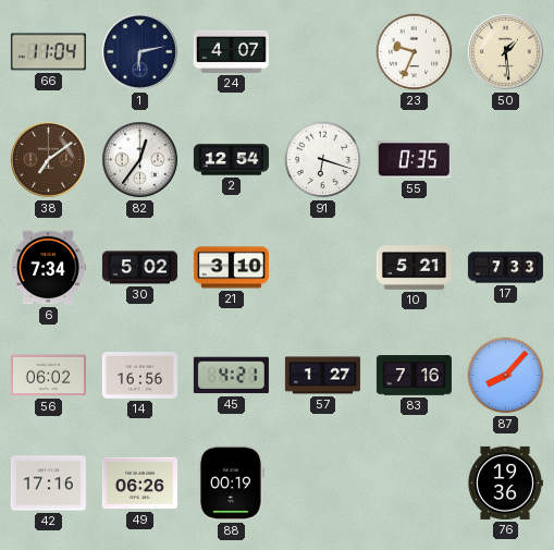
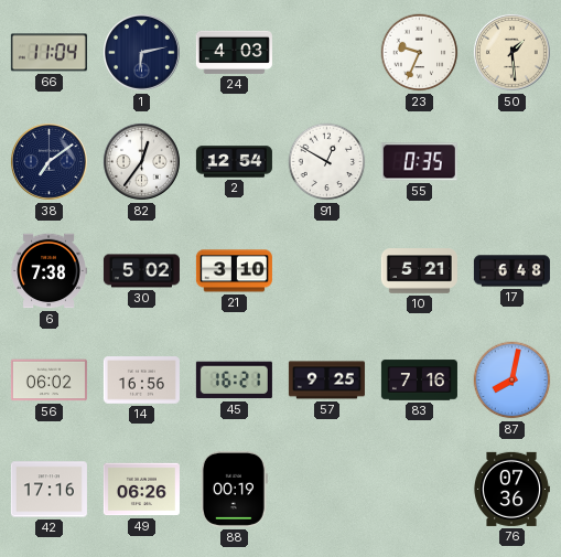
24: 4:07 -> 4:03 (234, 52)
38 dial: brown -> navy (50, 162)
91: 6:18 -> 12:50 (327, 162)
6: 7:34 -> 7:38 (48, 271)
17: 7:33 -> 6:48 (511, 271)
45: 4:21 -> 16:21 (234, 381)
57: 1:27 -> 9:25 (326, 381)
87: 8:07 -> 8:02 (513, 381)
76: 19:36 -> 07:36 (513, 489)
